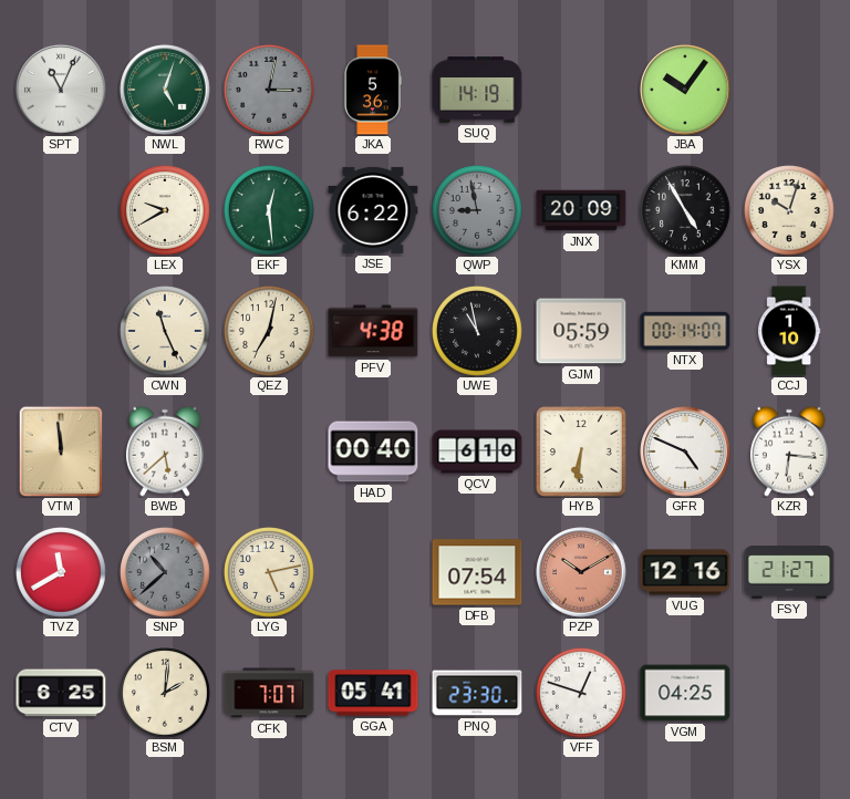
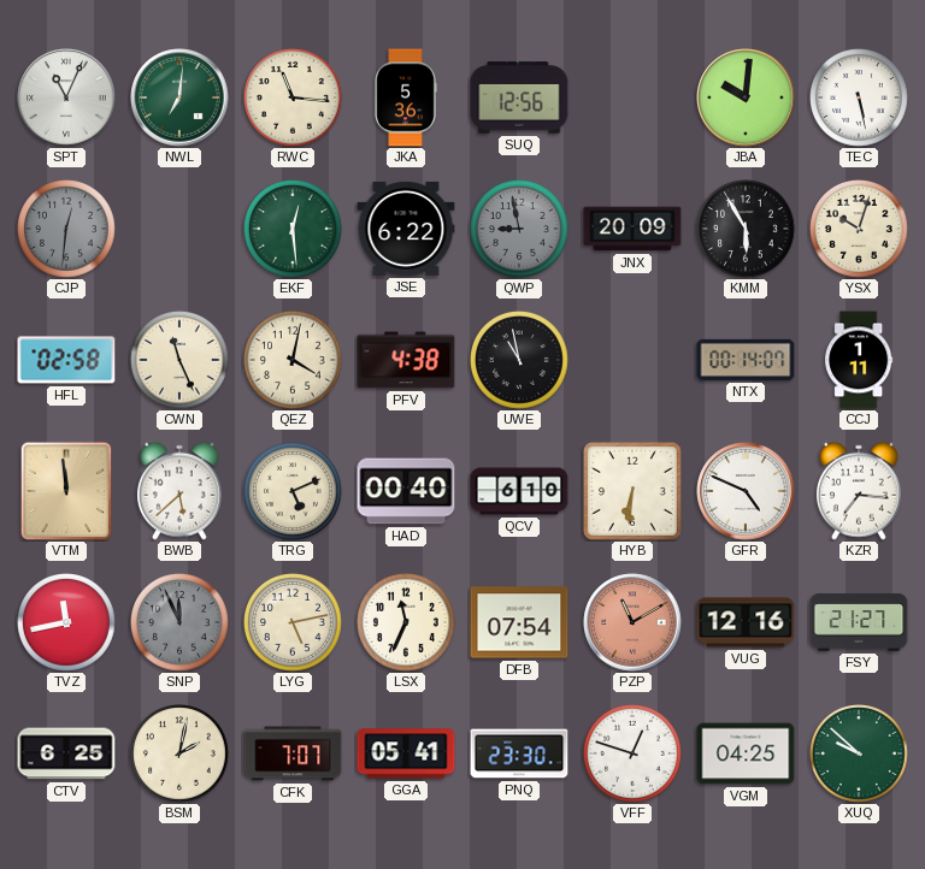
NWL: 5:03 -> 7:01 (179, 97)
RWC: 3:02 -> 11:16 (294, 99)
RWC dial: grey -> cream (294, 99)
SUQ: 14:19 -> 12:56 (519, 97)
JBA: 10:06 -> 10:01 (746, 97)
TEC: none -> 5:28 (860, 99)
CJP: none -> 12:31 (67, 230)
LEX: 9:40 -> none (166, 211)
KMM: 4:55 -> 5:55 (747, 230)
HFL: none -> 02:58 (66, 360)
QEZ: 7:02 -> 4:02 (294, 361)
GJM: 05:59 -> none (581, 331)
CCJ: 1:10 -> 1:11 (859, 360)
TRG: none -> 5:11 (294, 492)
KZR: 6:16 -> 7:16 (859, 491)
TVZ: 11:40 -> 11:43 (67, 623)
SNP: 10:38 -> 11:56 (181, 623)
LSX: none -> 11:34 (407, 623)
PZP: 10:10 -> 11:10 (632, 622)
BSM: 2:01 -> 2:02 (181, 755)
XUQ: none -> 9:52 (860, 755)
